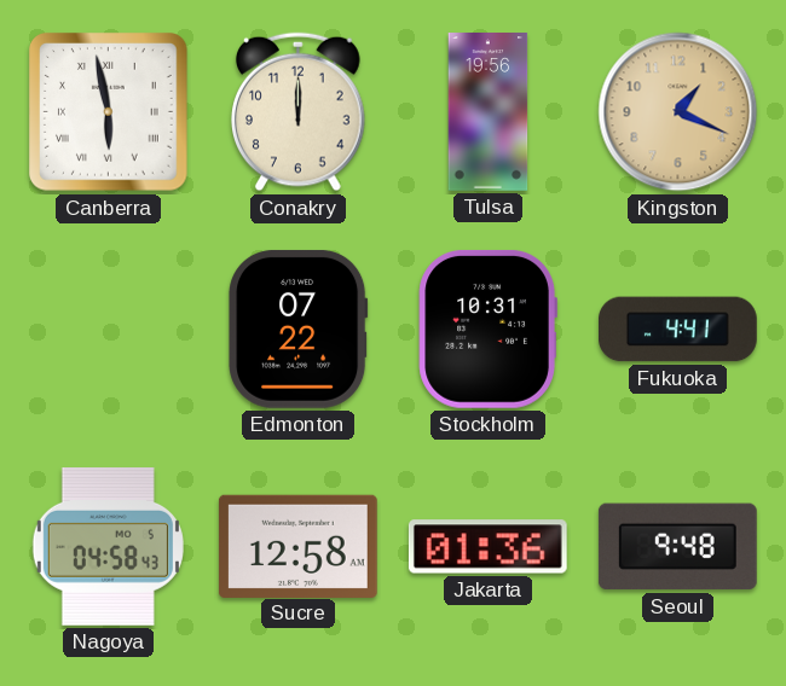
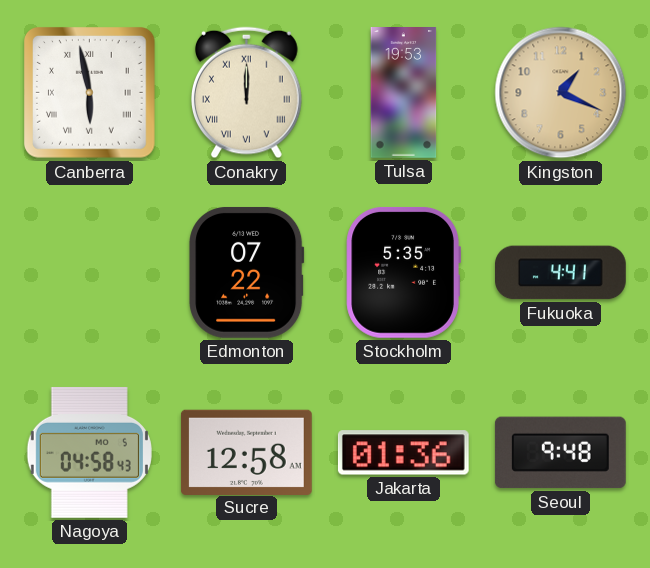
Conakry numerals: Arabic -> Roman (247, 93)
Tulsa: 19:56 -> 19:53 (404, 93)
Stockholm: 10:31 -> 5:35 (403, 272)
